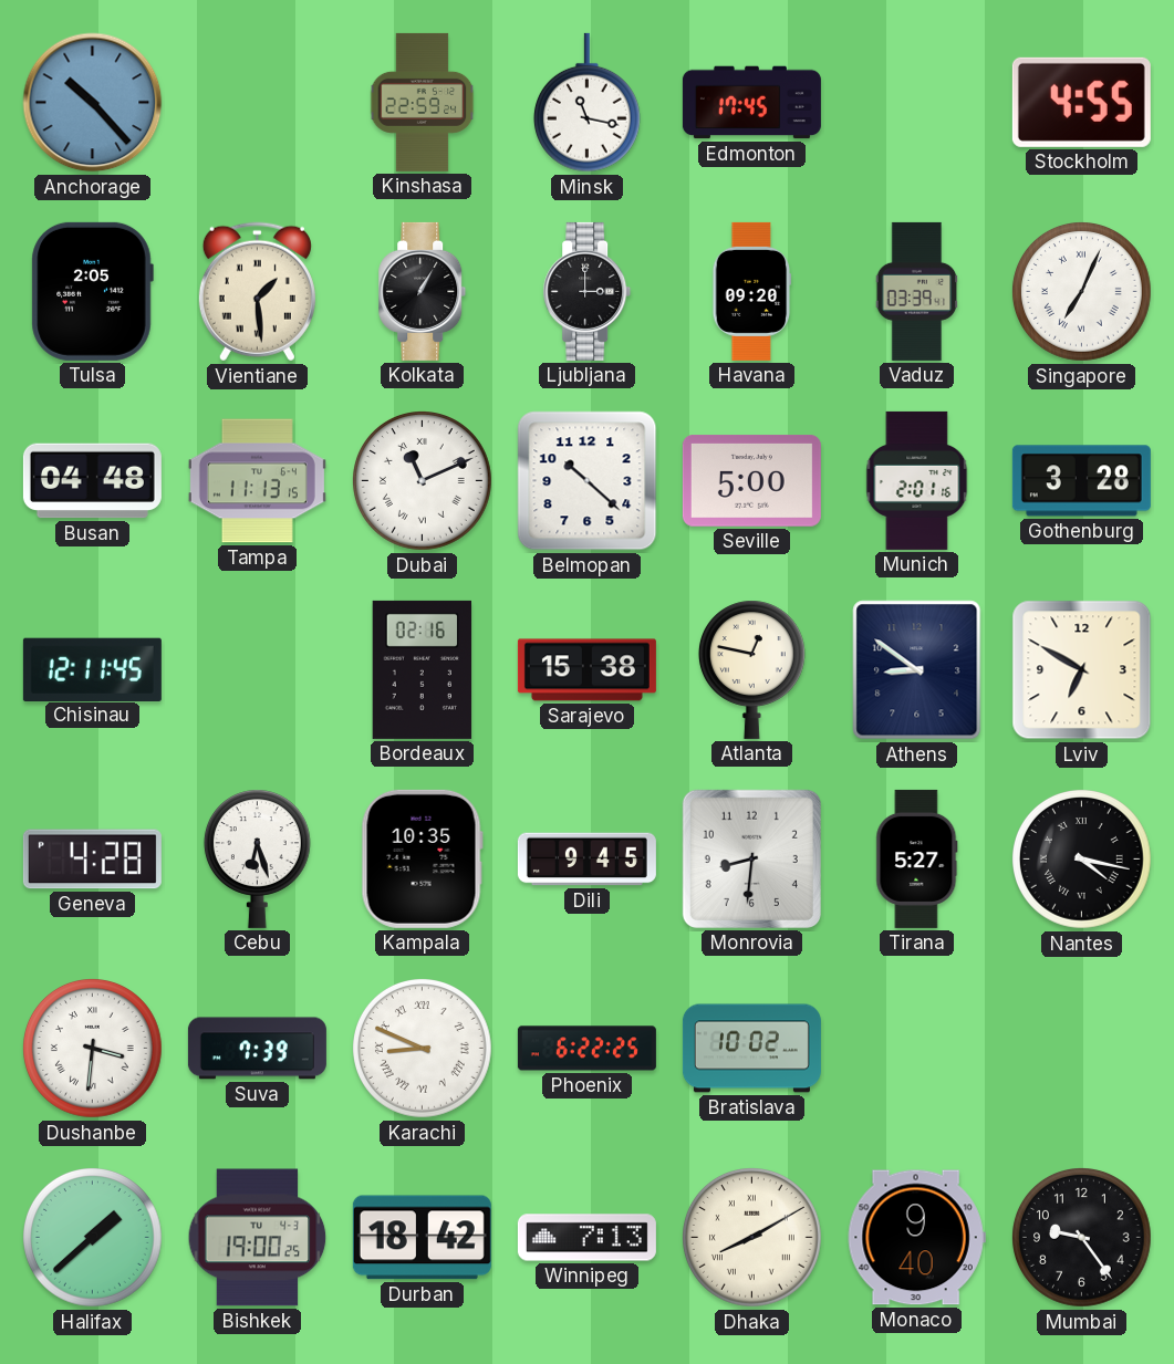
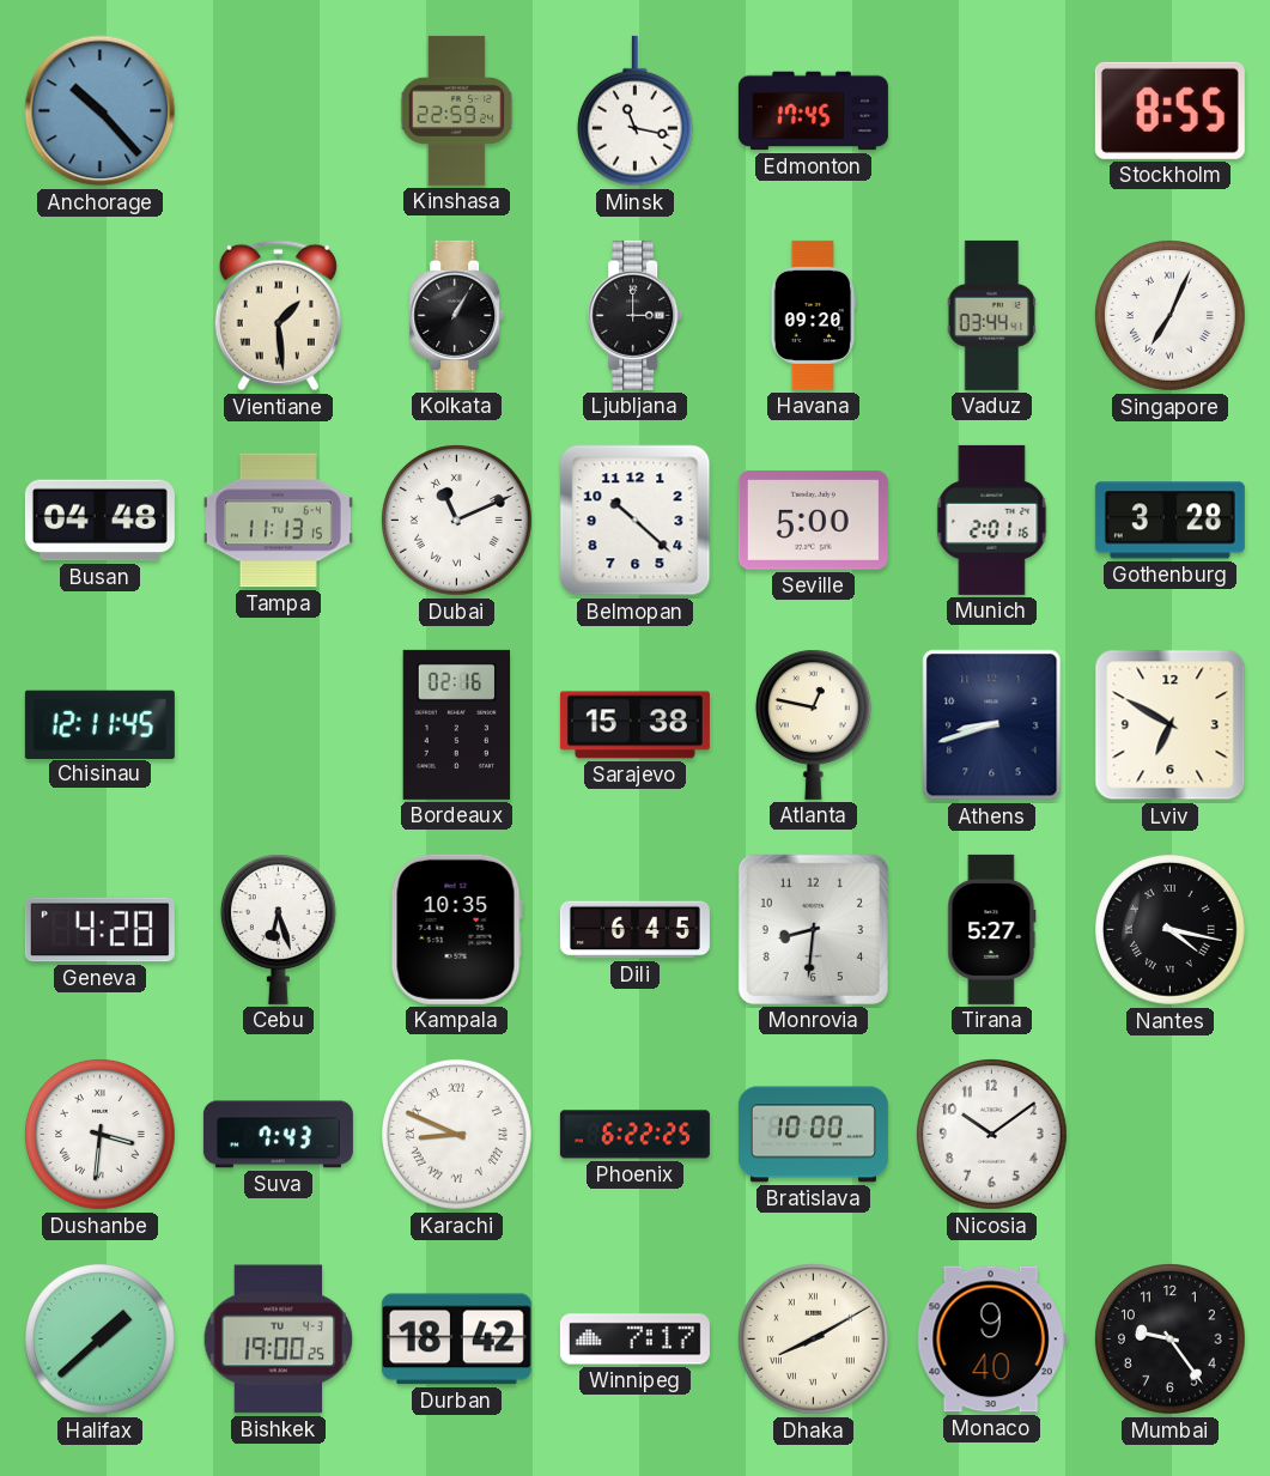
Stockholm: 4:55 -> 8:55 (1169, 110)
Tulsa: 2:05 -> none (92, 291)
Vaduz: 03:39 -> 03:44 (992, 315)
Athens: 8:51 -> 8:42 (992, 725)
Dili: 9:45 -> 6:45 (634, 930)
Suva: 7:39 -> 7:43 (278, 1135)
Bratislava: 10:02 -> 10:00 (813, 1135)
Nicosia: none -> 10:09 (992, 1135)
Winnipeg: 7:13 -> 7:17 (634, 1340)
